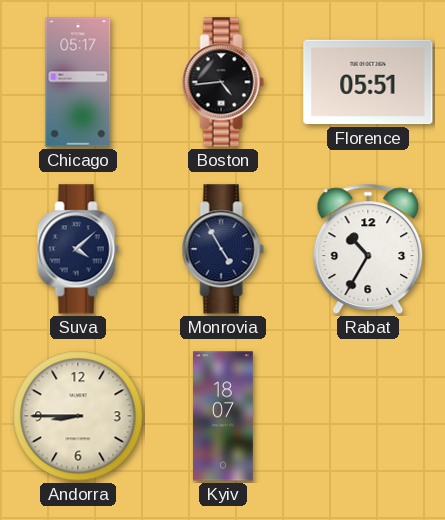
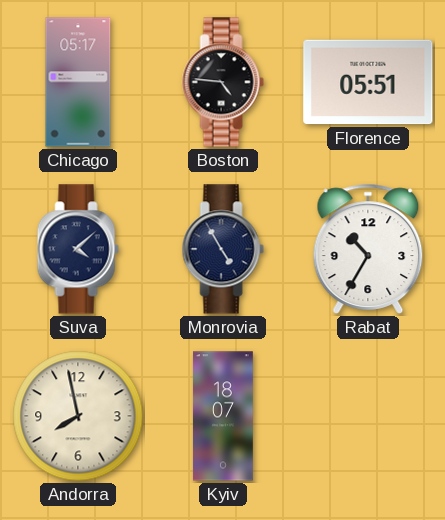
Boston: 4:44 -> 4:46 (223, 82)
Andorra: 8:45 -> 7:58 (78, 416)
